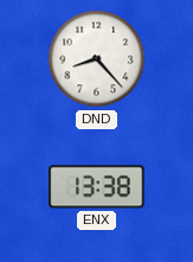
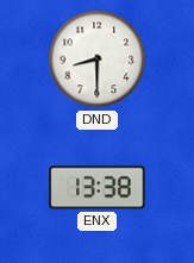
DND: 8:23 -> 8:30 (98, 60)
